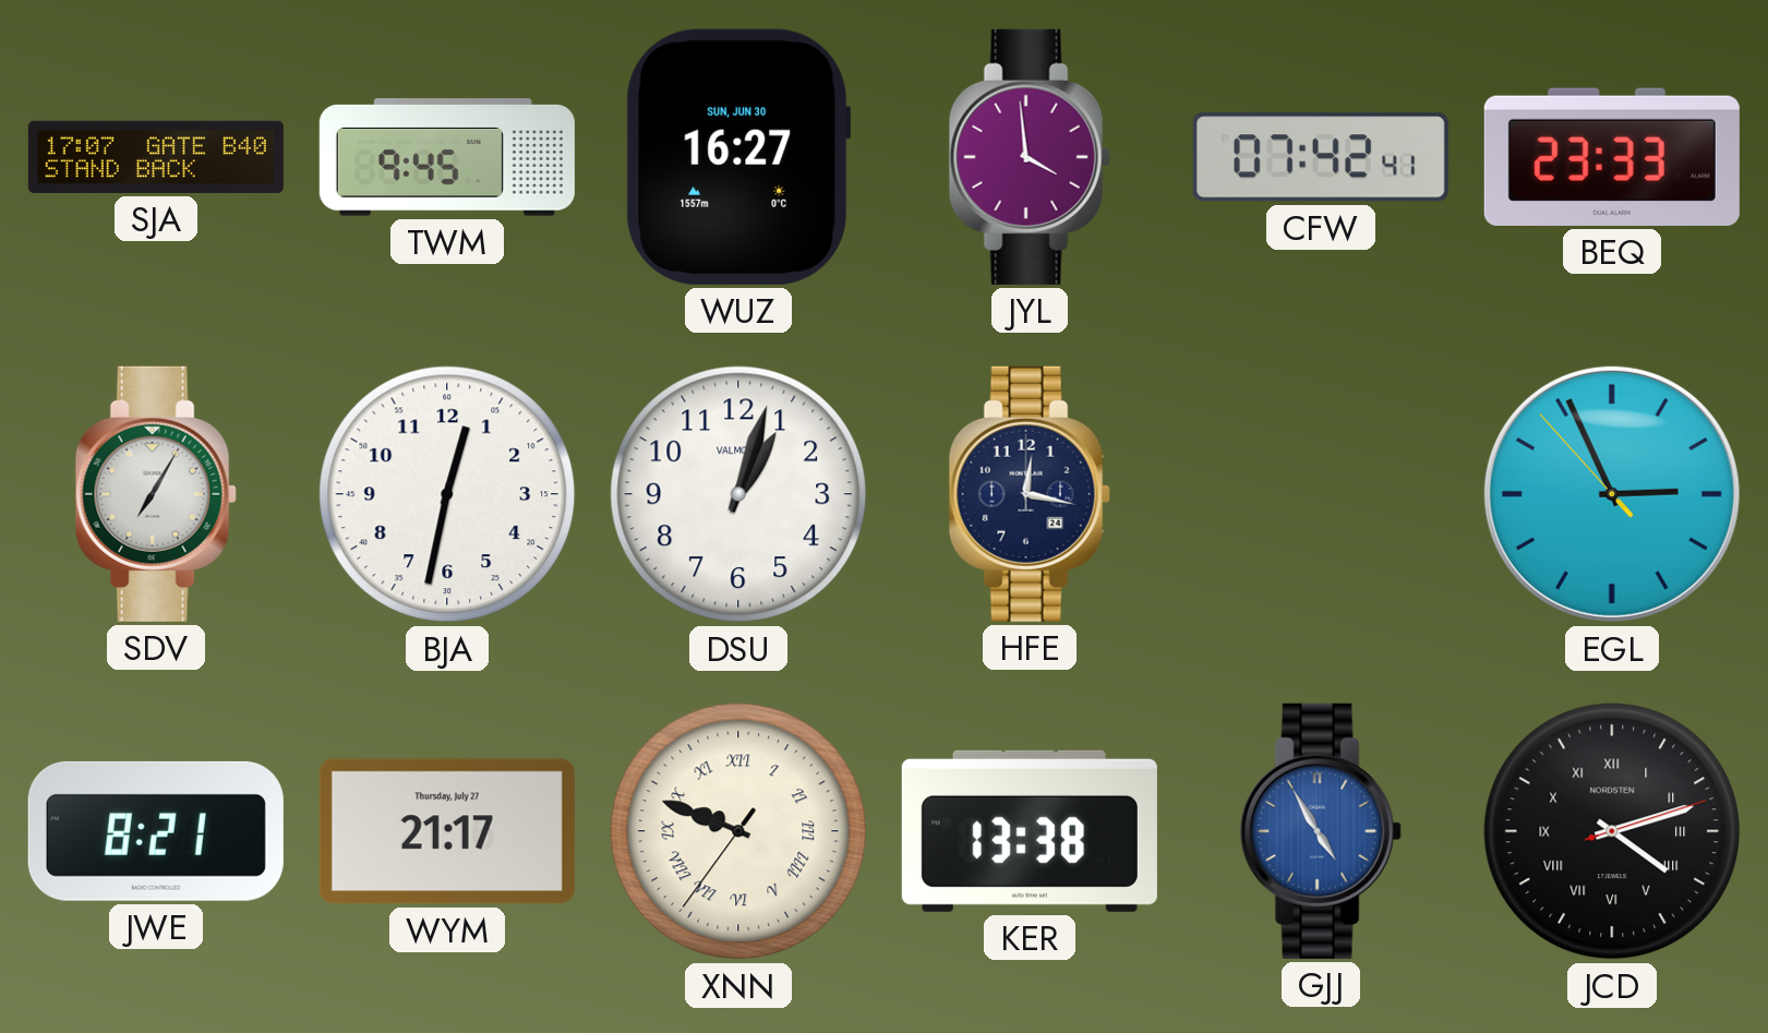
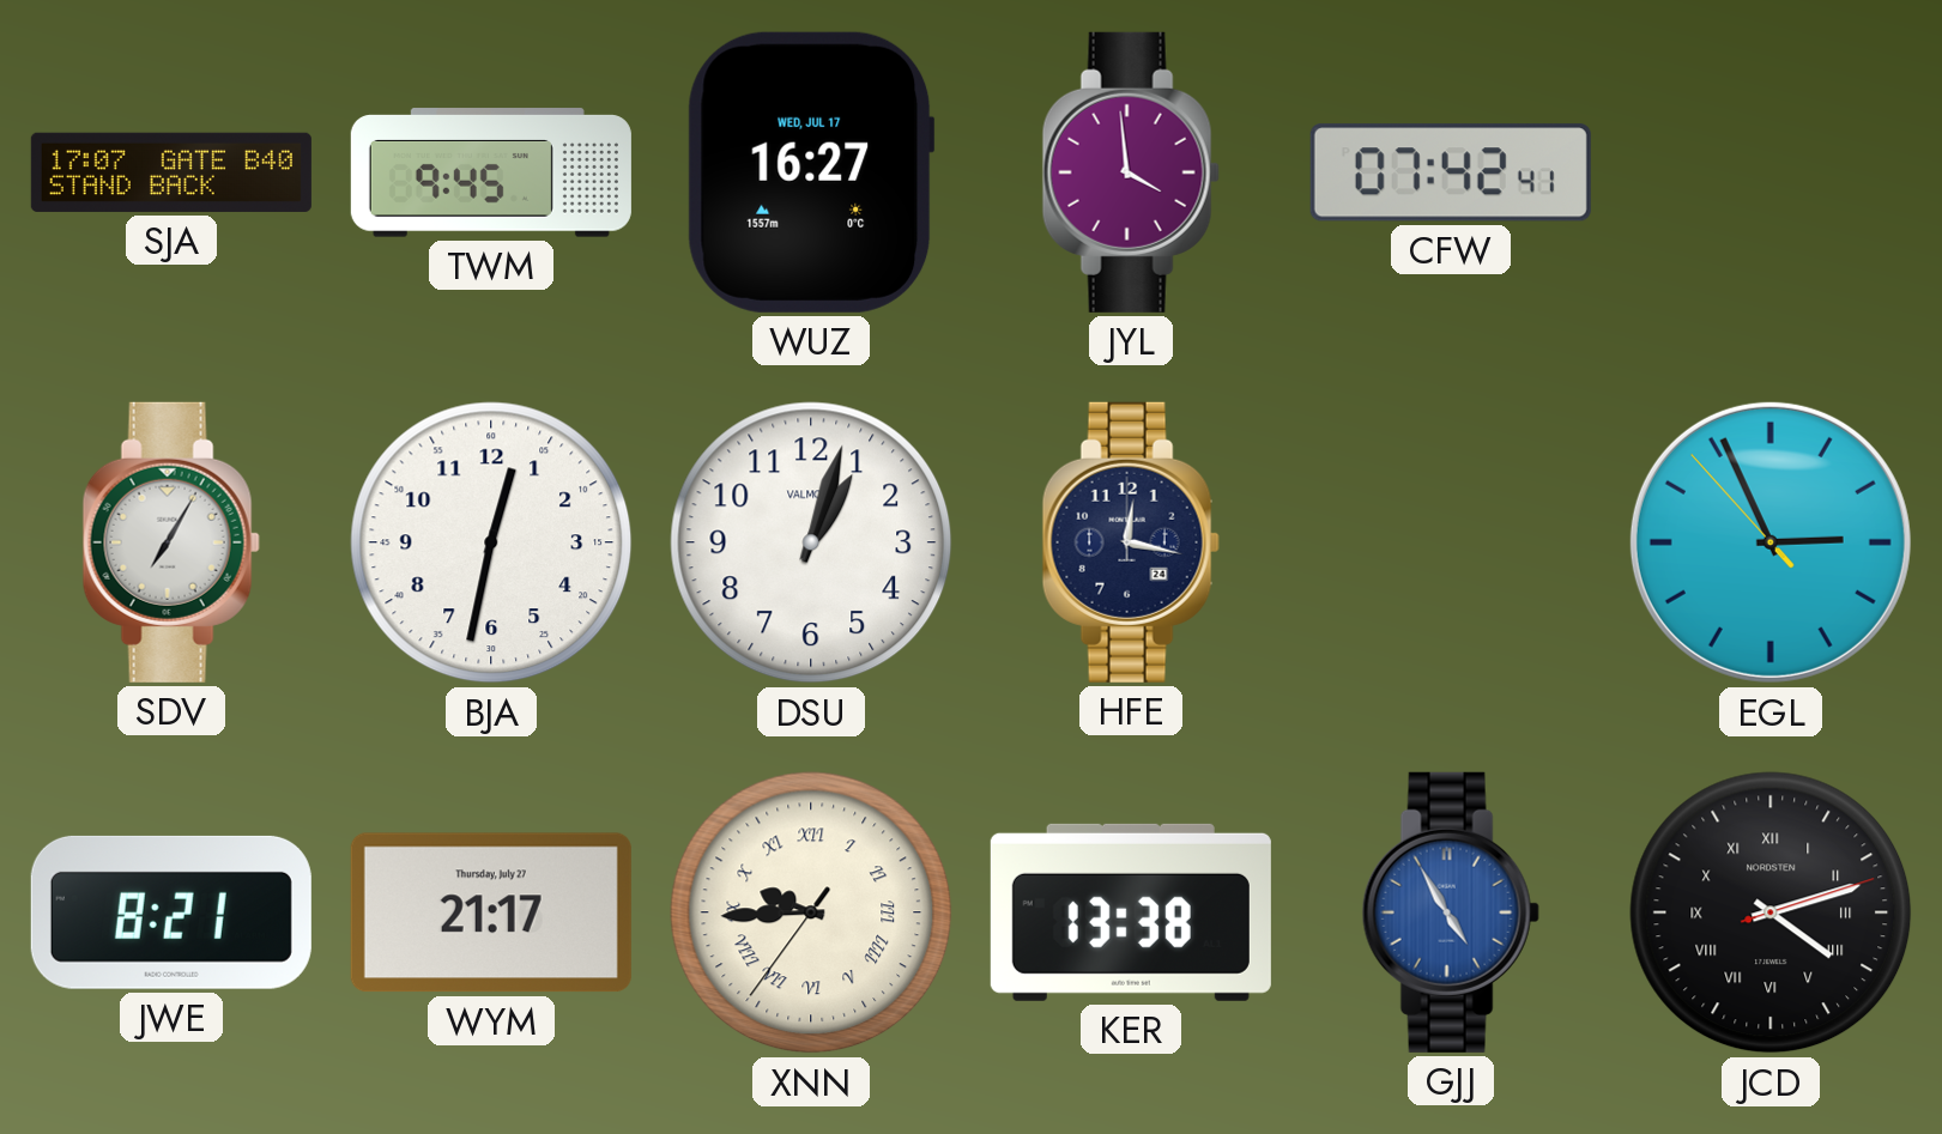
WUZ date: SUN, JUN 30 -> WED, JUL 17 (811, 172)
BEQ: 23:33 -> none (1612, 157)
XNN: 9:48 -> 9:44 (811, 912)
